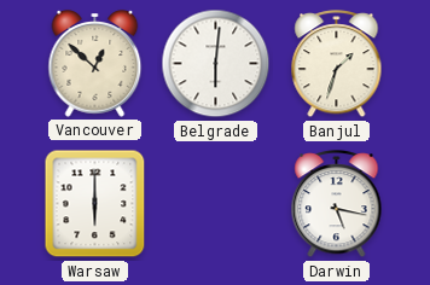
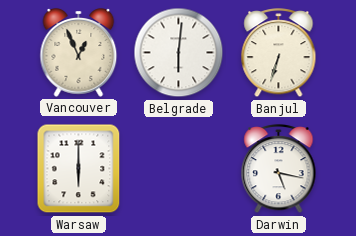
Vancouver: 12:52 -> 12:56 (79, 53)
Banjul: 1:33 -> 6:33 (279, 53)
